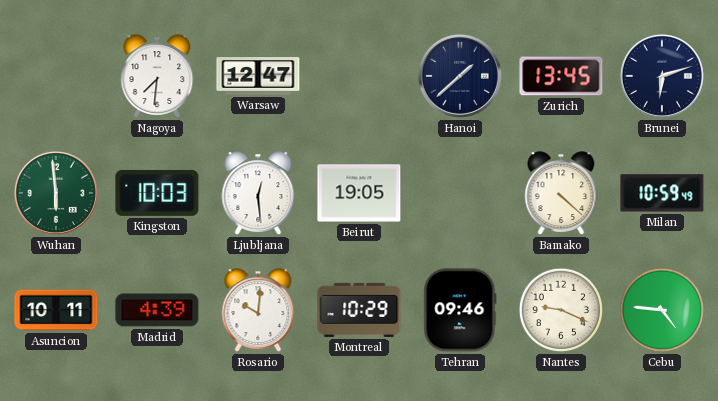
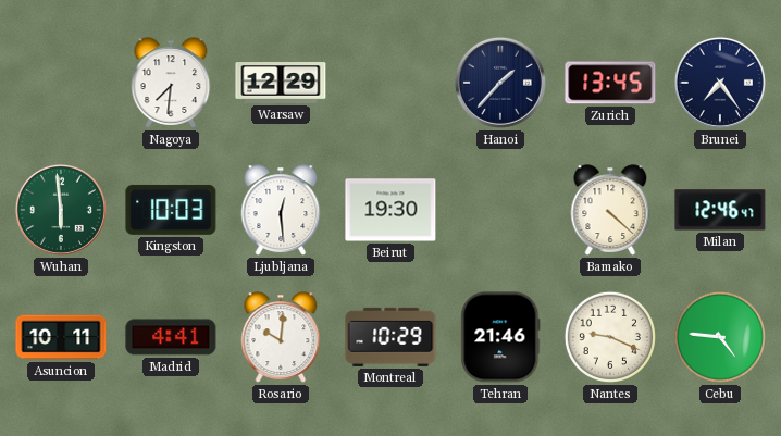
Warsaw: 12:47 -> 12:29 (281, 83)
Hanoi: 1:38 -> 1:37 (500, 83)
Brunei: 6:12 -> 7:24 (720, 83)
Beirut: 19:05 -> 19:30 (390, 210)
Milan: 10:59 -> 12:46 (720, 210)
Madrid: 4:39 -> 4:41 (171, 337)
Tehran: 09:46 -> 21:46 (500, 337)
